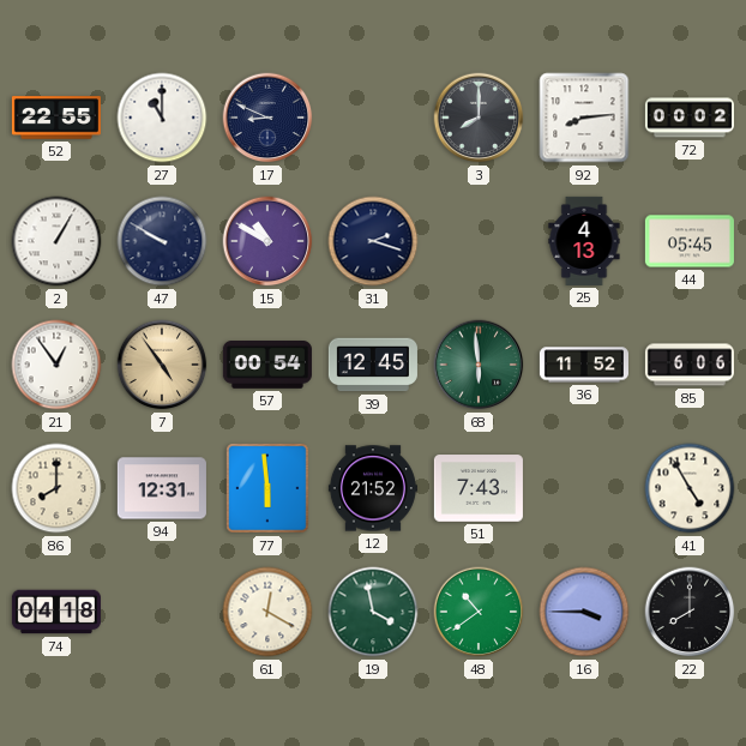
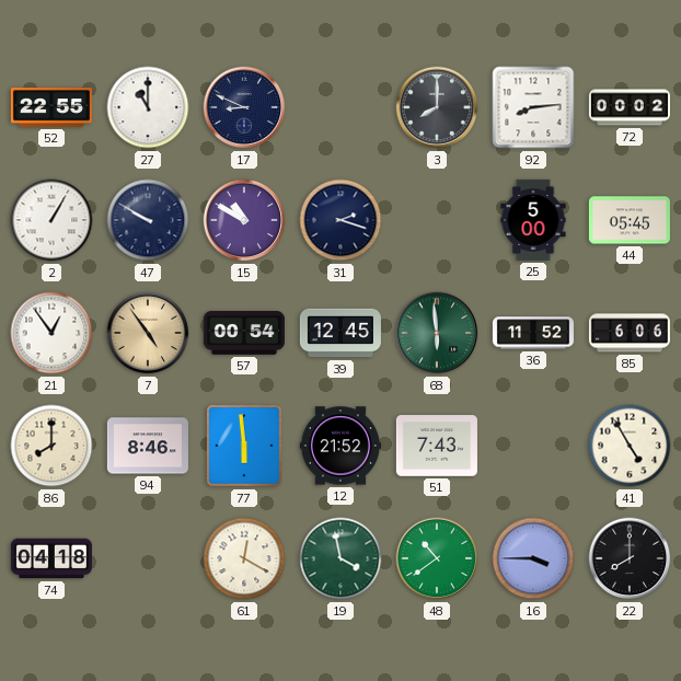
25: 4:13 -> 5:00 (533, 220)
94: 12:31 -> 8:46 (148, 446)
